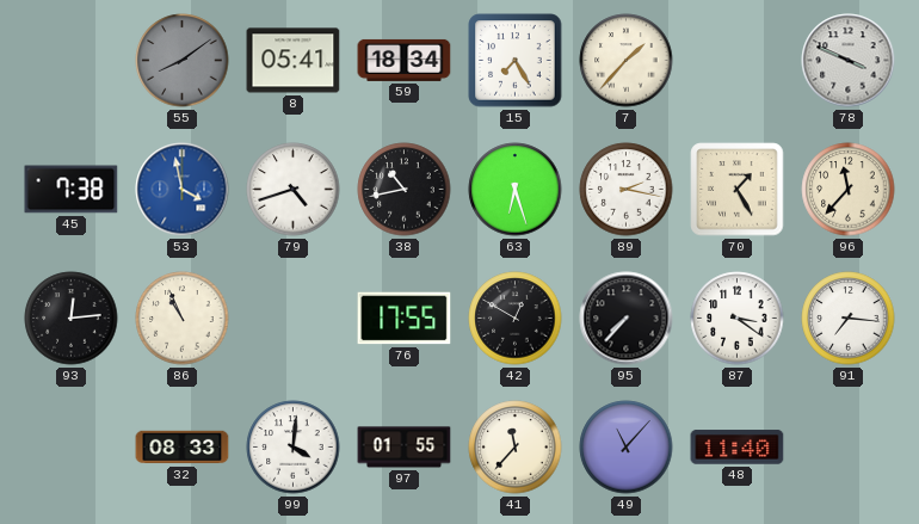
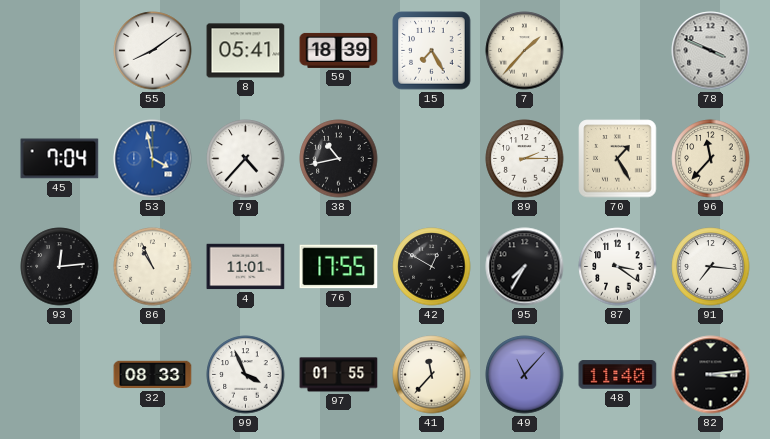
55 dial: grey -> white (153, 51)
59: 18:34 -> 18:39 (339, 50)
45: 7:38 -> 7:04 (60, 159)
79: 4:42 -> 4:37 (246, 159)
63: 6:27 -> none (516, 190)
89: 2:17 -> 2:15 (525, 159)
4: none -> 11:01 (246, 267)
95: 7:37 -> 7:35 (525, 267)
99: 4:01 -> 3:56 (246, 375)
82: none -> 3:14 (711, 375)
